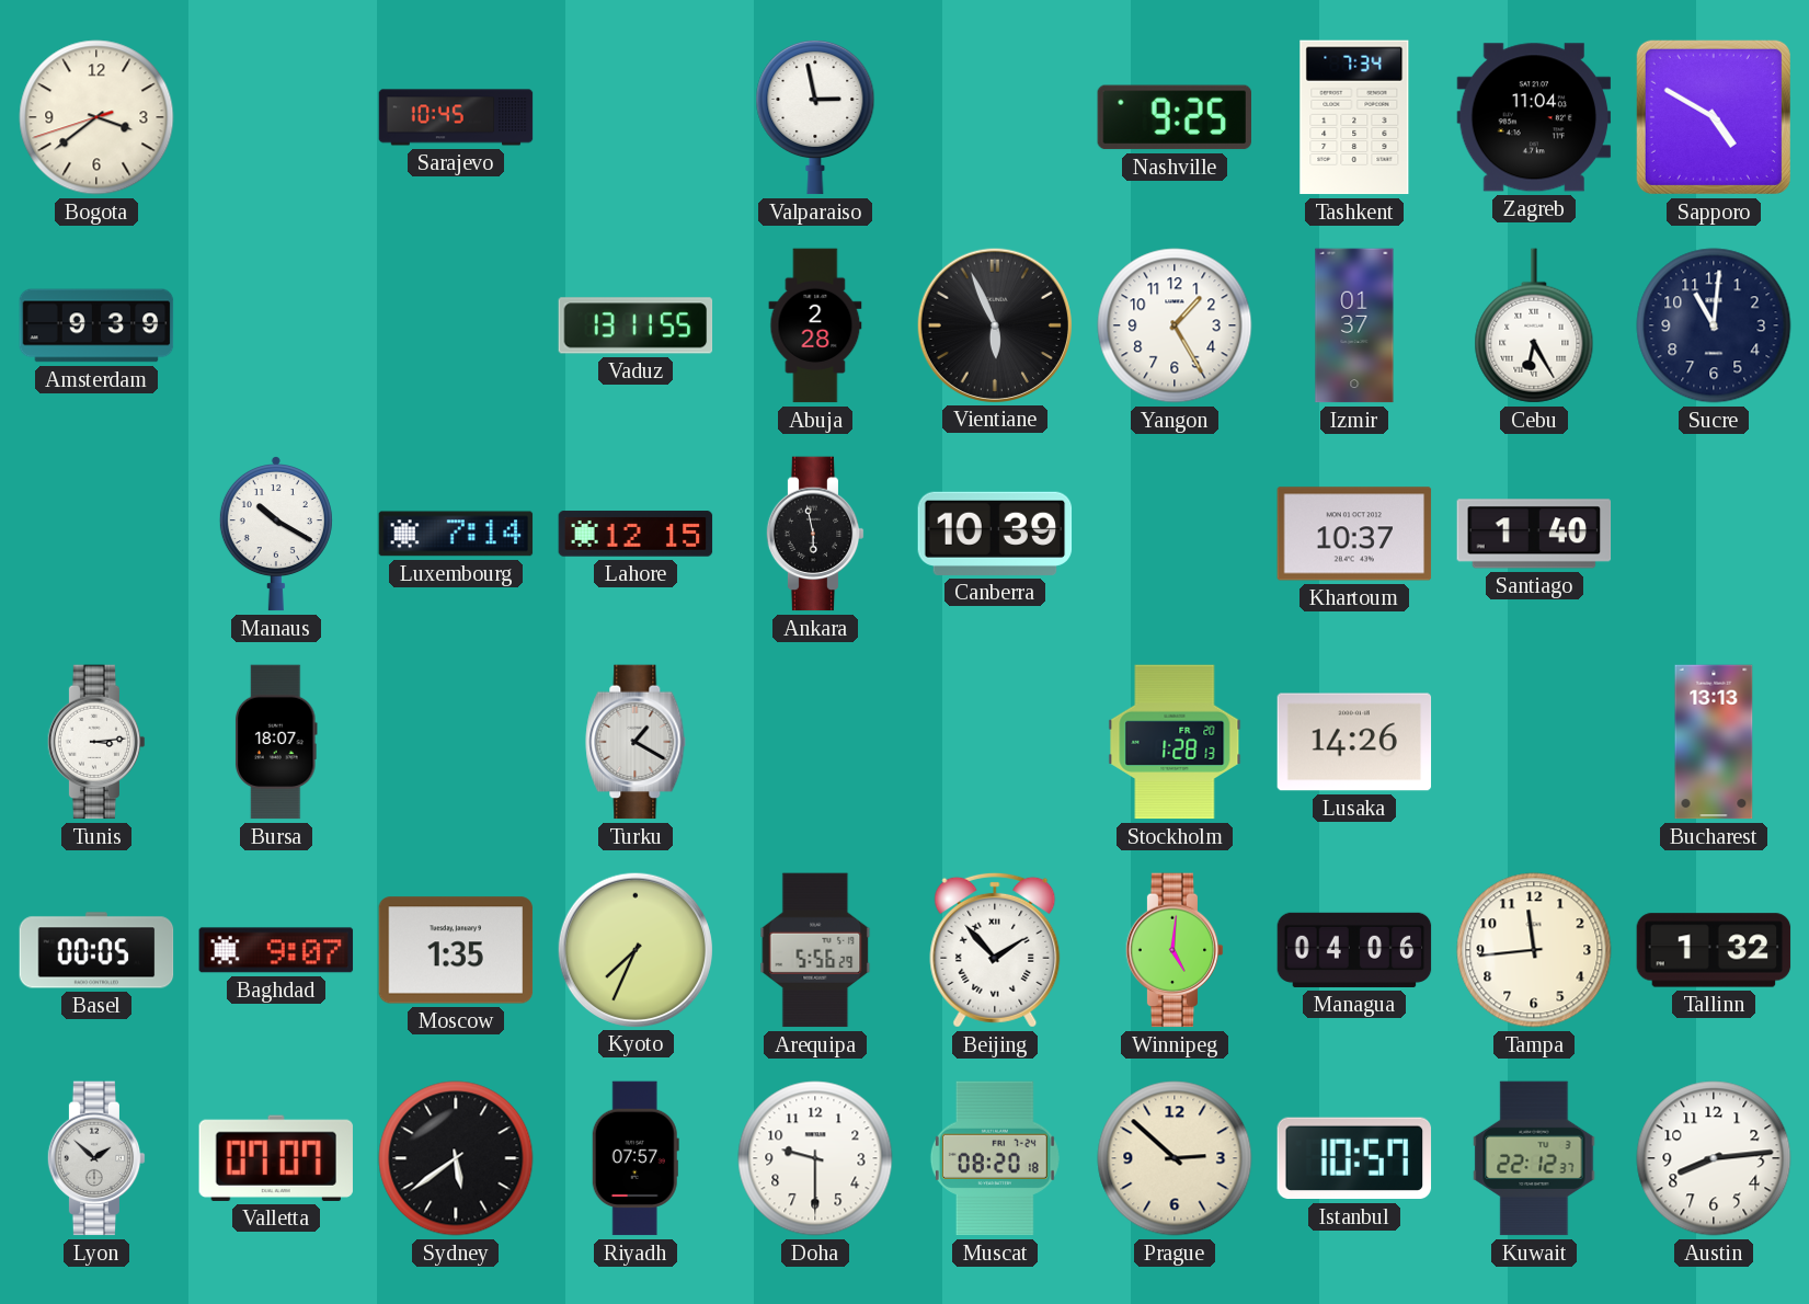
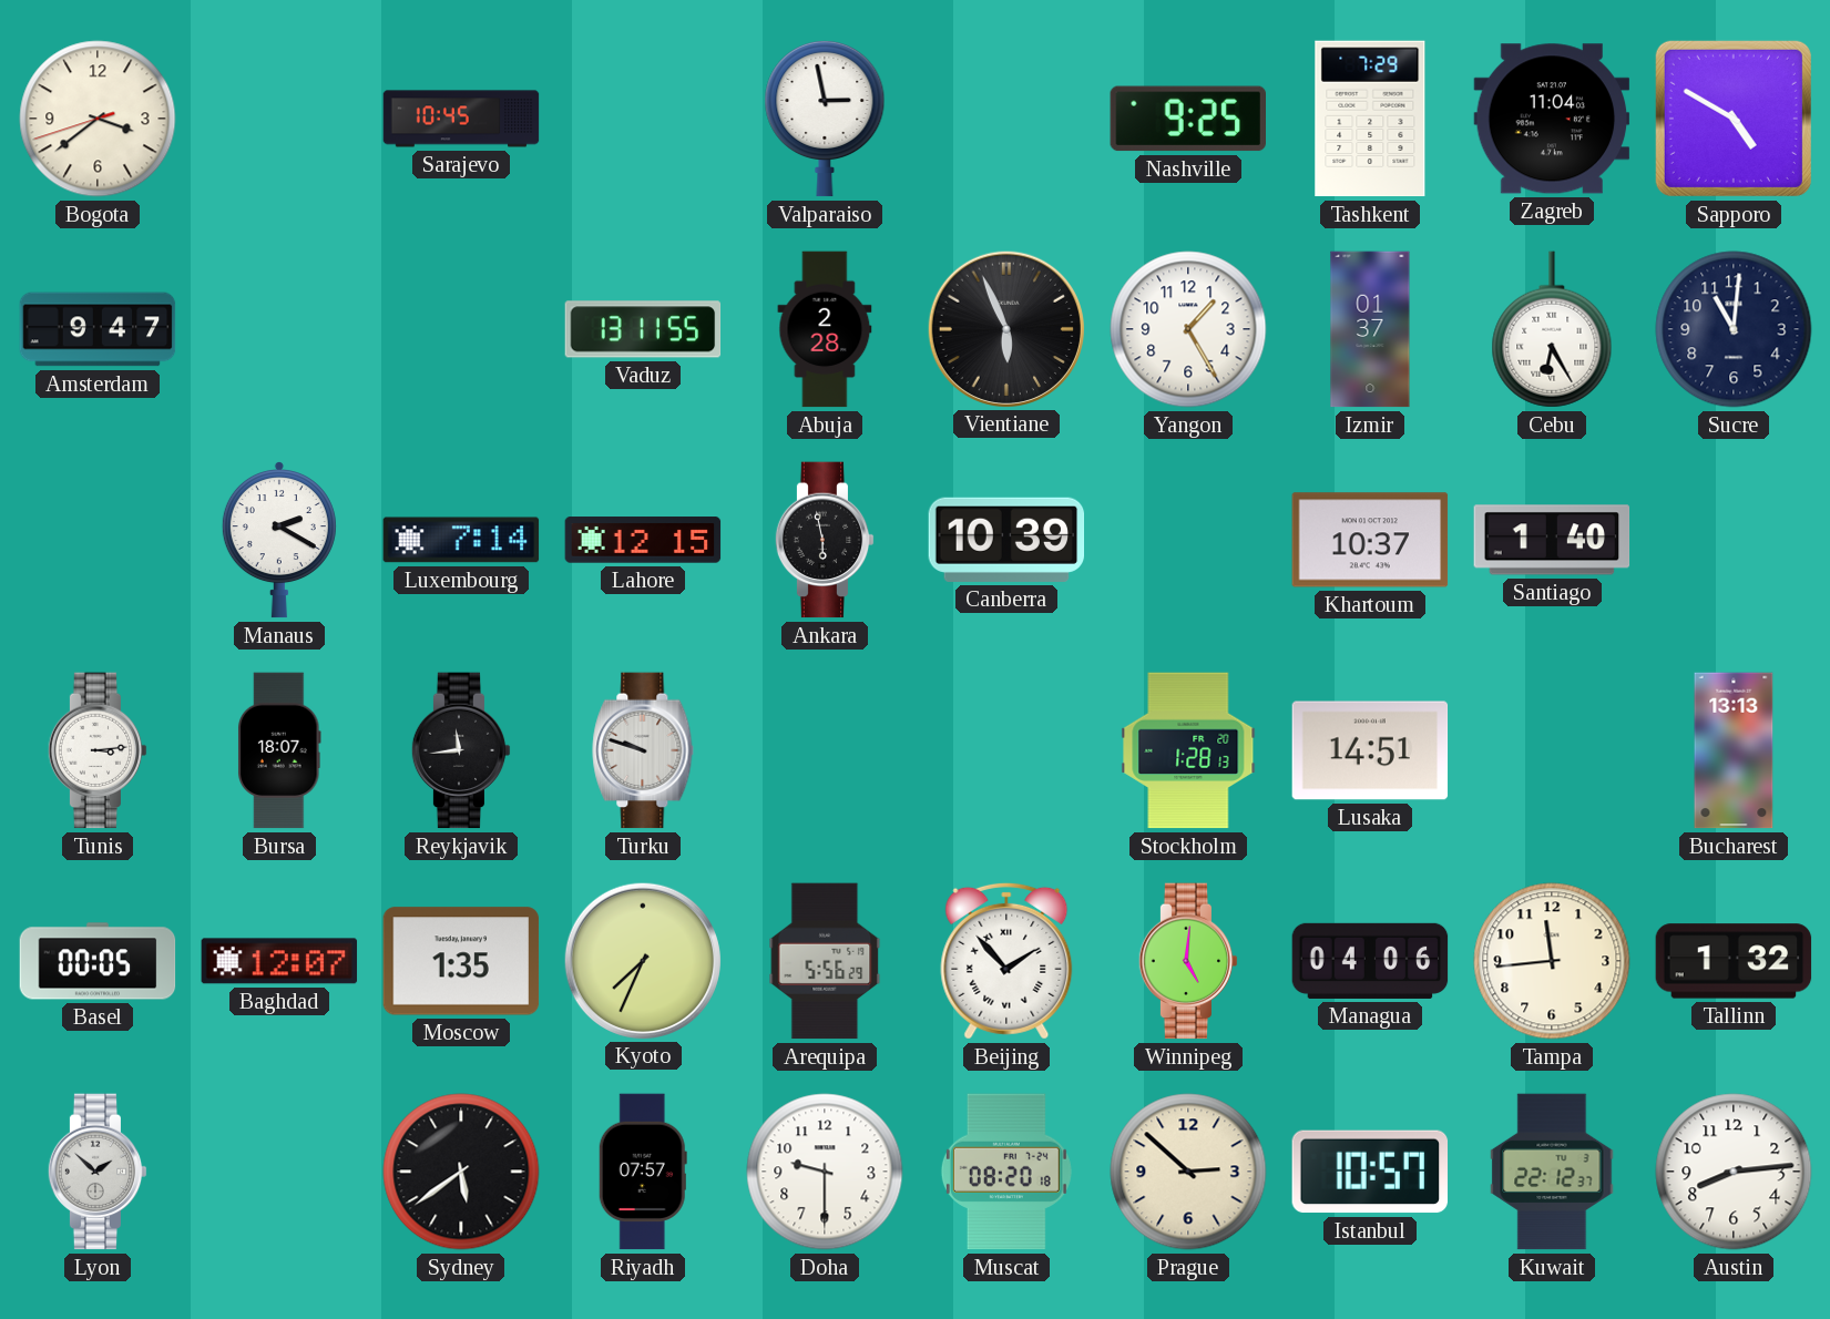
Tashkent: 7:34 -> 7:29 (1370, 119)
Amsterdam: 9:39 -> 9:47 (98, 329)
Manaus: 10:20 -> 2:20 (279, 541)
Reykjavik: none -> 11:44 (461, 750)
Turku: 1:20 -> 9:48 (643, 750)
Lusaka: 14:26 -> 14:51 (1370, 750)
Baghdad: 9:07 -> 12:07 (279, 961)
Valletta: 07:07 -> none (276, 1158)
